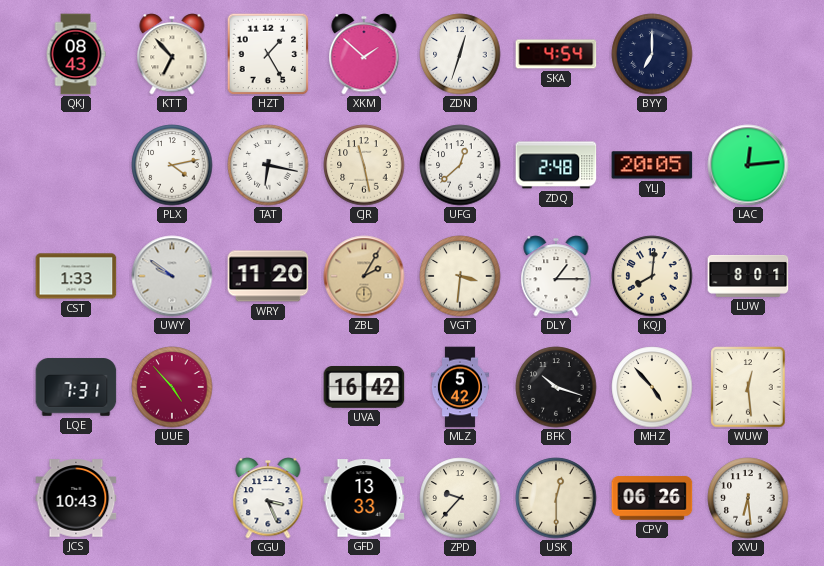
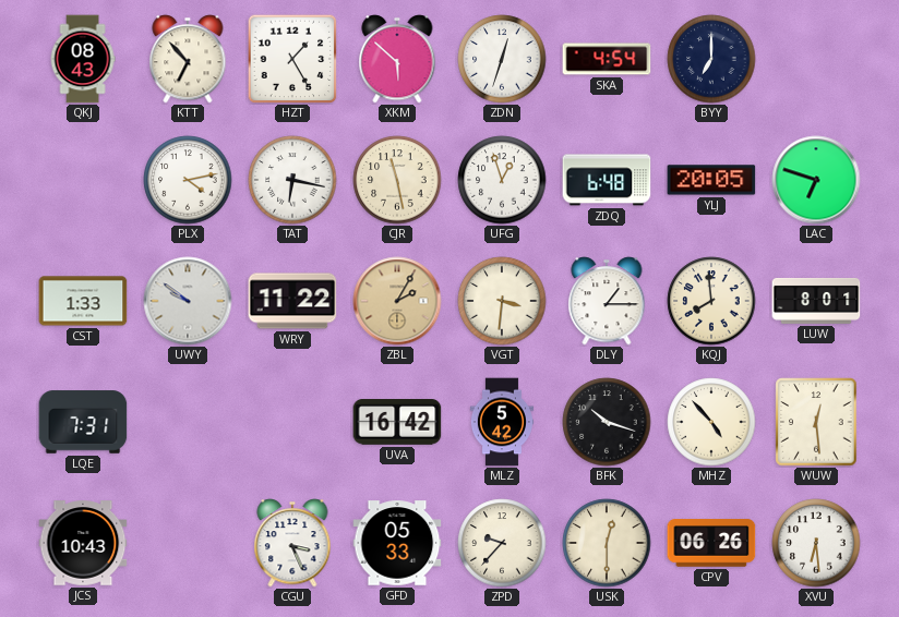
XKM: 1:52 -> 5:52 (397, 59)
UFG: 12:38 -> 12:57 (502, 180)
ZDQ: 2:48 -> 6:48 (607, 180)
LAC: 12:14 -> 6:48 (816, 180)
WRY: 11:20 -> 11:22 (292, 301)
KQJ: 8:01 -> 7:59 (711, 301)
UUE: 4:53 -> none (172, 387)
GFD: 13:33 -> 05:33 (397, 543)
